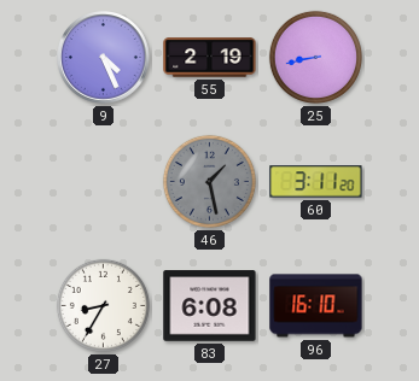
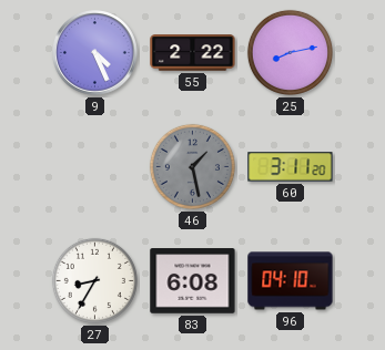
55: 2:19 -> 2:22 (193, 53)
25: 8:43 -> 8:13 (290, 52)
96: 16:10 -> 04:10 (291, 281)
